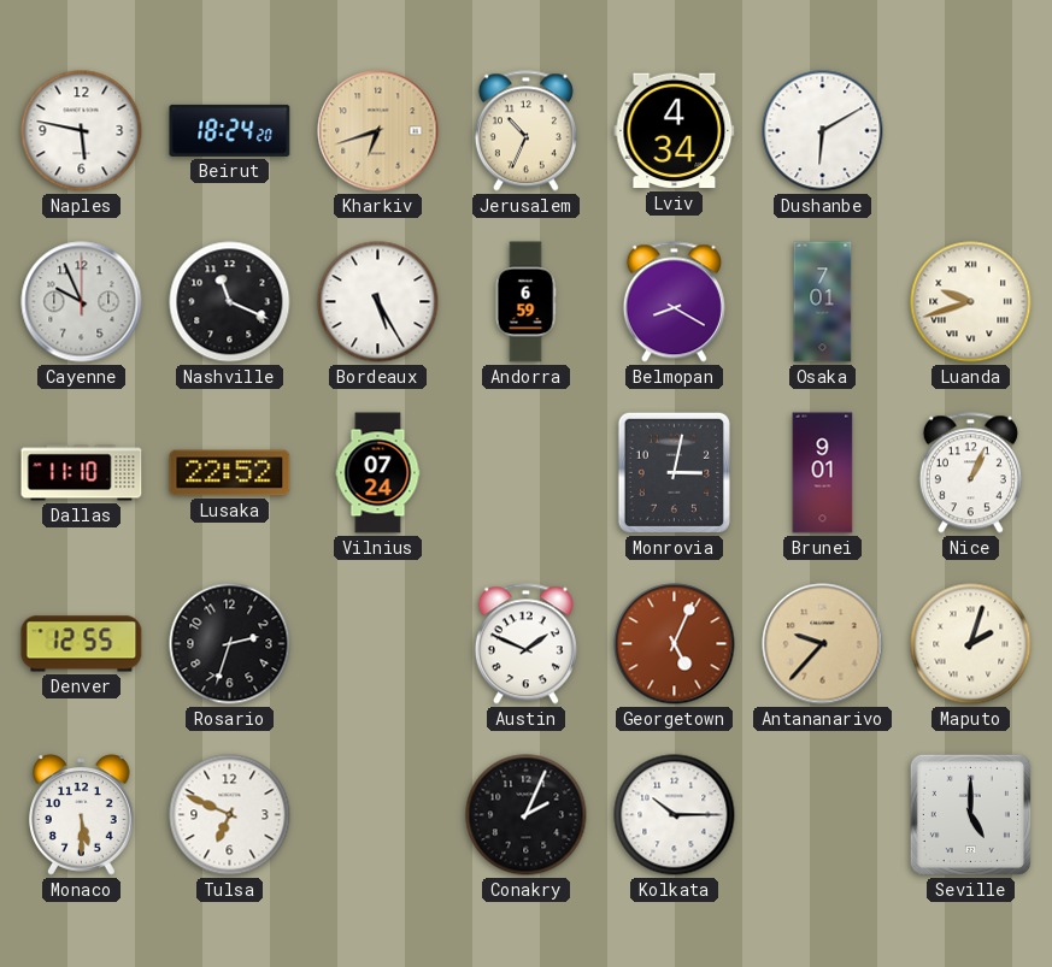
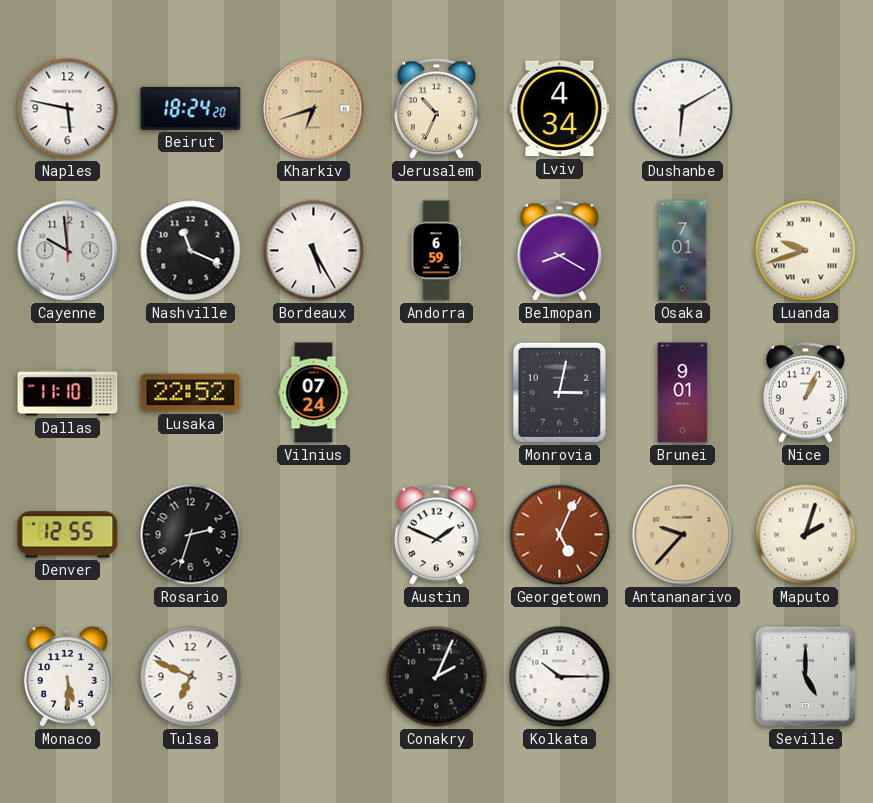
Cayenne: 9:56 -> 9:59 (68, 251)
